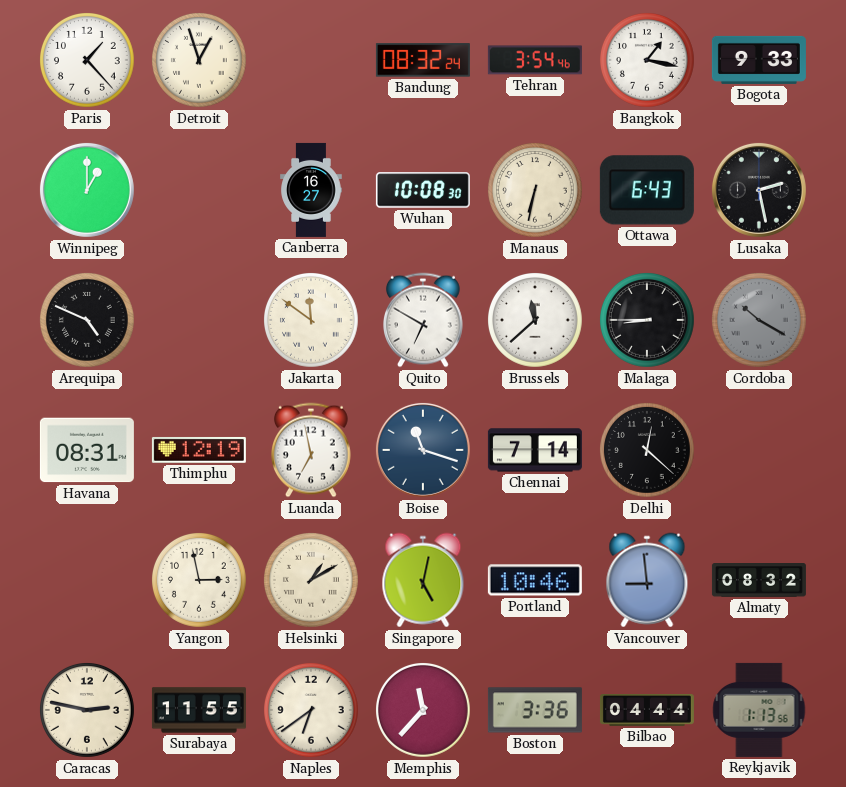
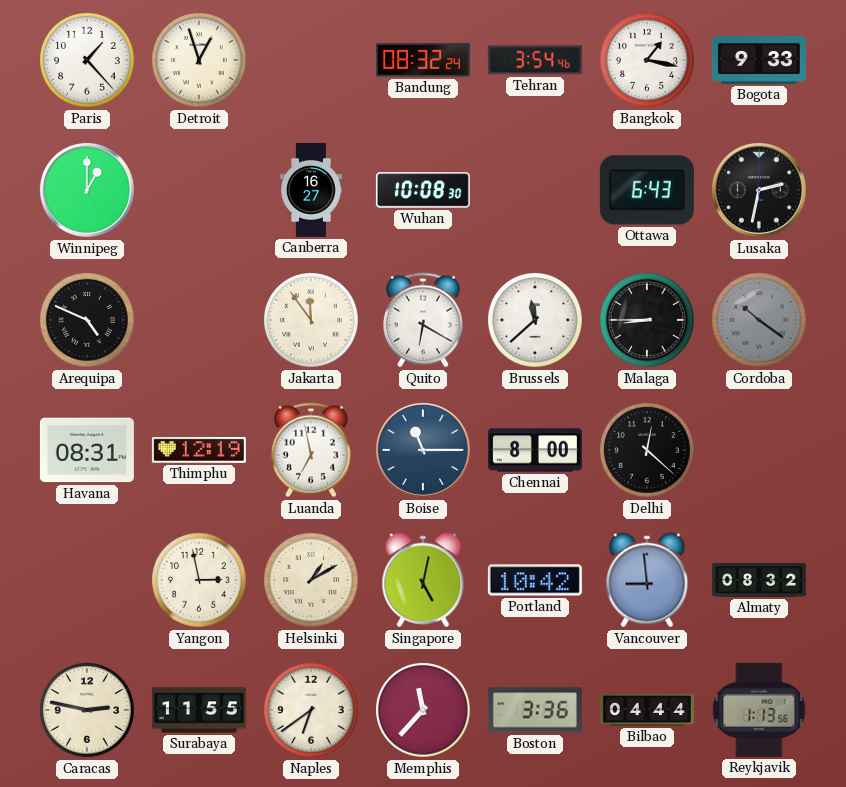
Manaus: 6:32 -> none (536, 191)
Lusaka: 2:28 -> 2:32 (759, 190)
Jakarta: 11:51 -> 11:54 (312, 321)
Quito: 6:50 -> 6:20 (424, 320)
Cordoba: 10:20 -> 10:21 (760, 321)
Boise: 11:18 -> 11:15 (423, 450)
Chennai: 7:14 -> 8:00 (535, 450)
Portland: 10:46 -> 10:42 (535, 580)
